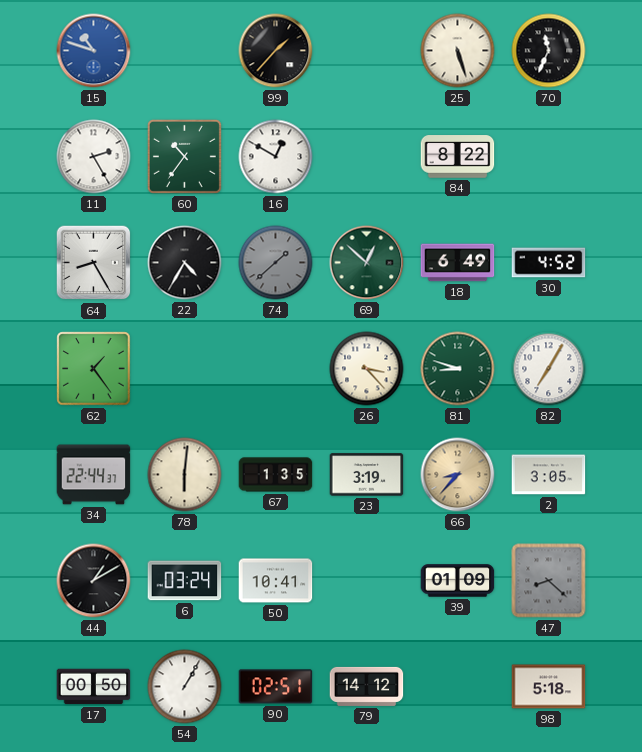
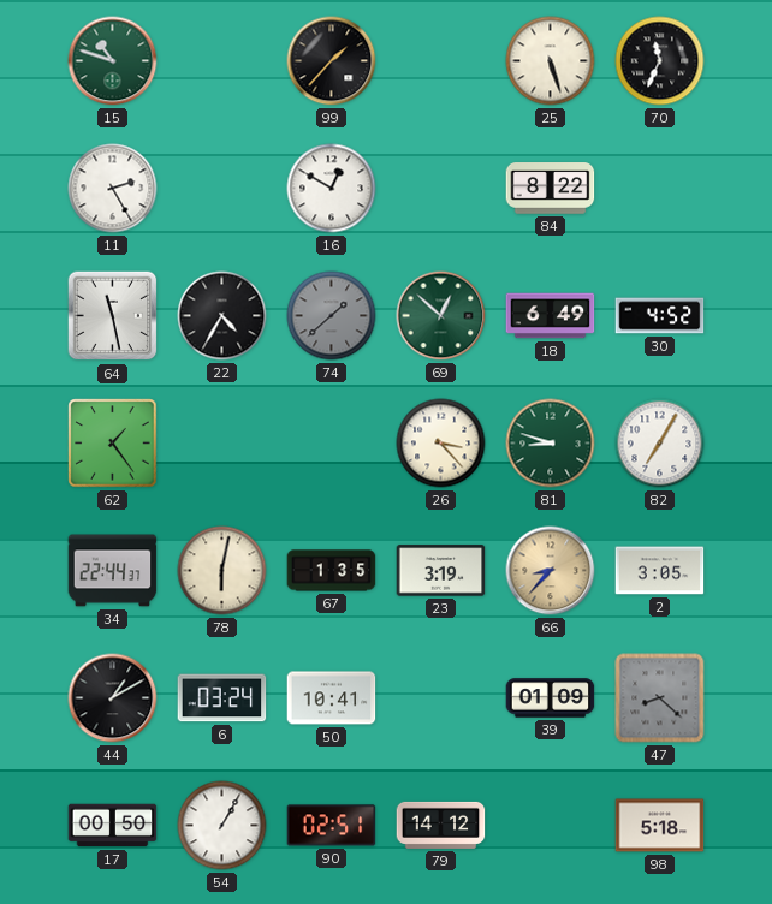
15 dial: blue -> green (113, 61)
60: 10:36 -> none (184, 156)
64: 8:25 -> 11:28 (113, 316)
78: 6:01 -> 6:02 (222, 571)
